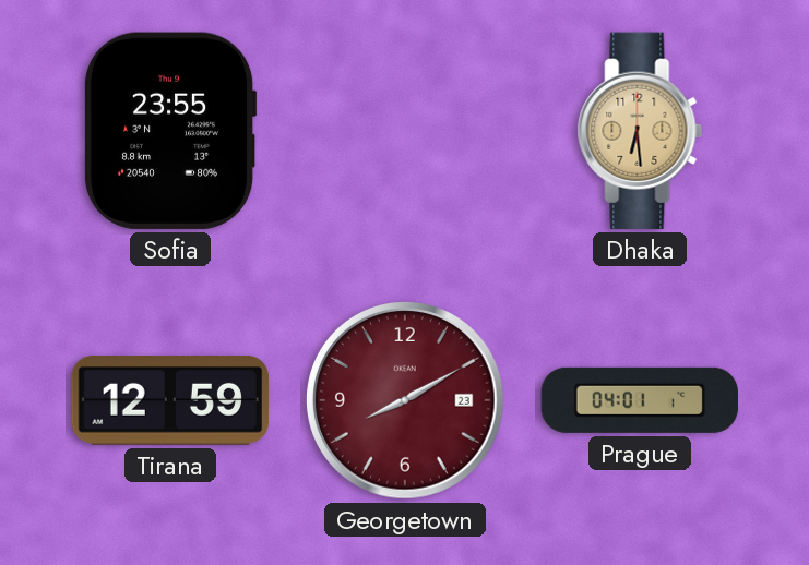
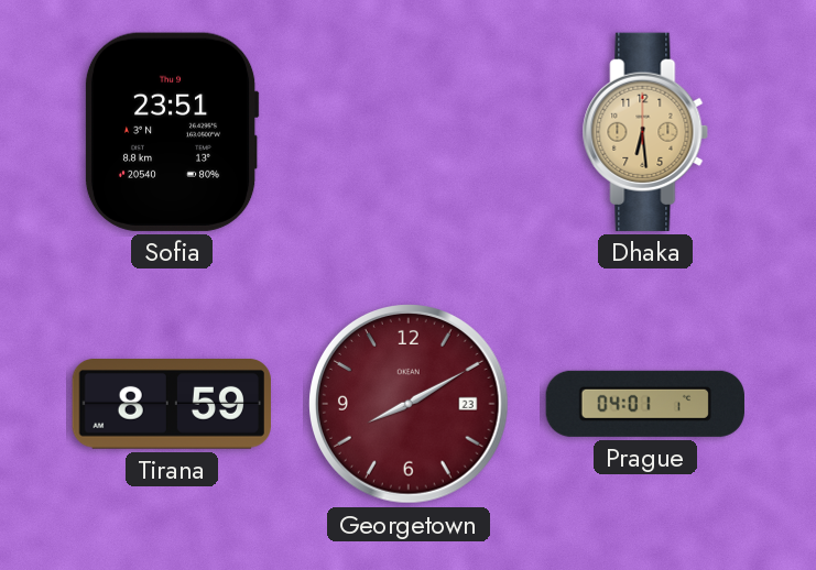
Sofia: 23:55 -> 23:51 (172, 132)
Tirana: 12:59 -> 8:59 (172, 405)
